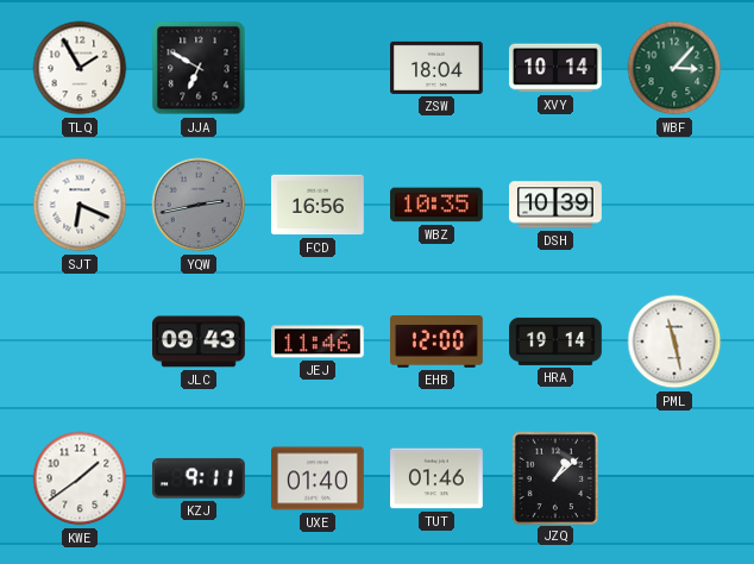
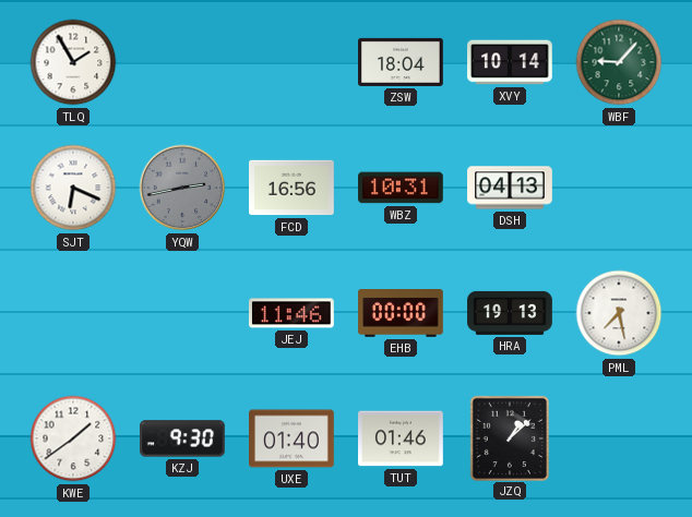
JJA: 6:50 -> none (199, 68)
WBF: 3:07 -> 9:07 (619, 62)
WBZ: 10:35 -> 10:31 (402, 188)
DSH: 10:39 -> 04:13 (510, 188)
JLC: 09:43 -> none (200, 341)
EHB: 12:00 -> 00:00 (402, 314)
HRA: 19:14 -> 19:13 (510, 313)
PML: 11:28 -> 7:28 (619, 313)
KZJ: 9:11 -> 9:30 (183, 438)
